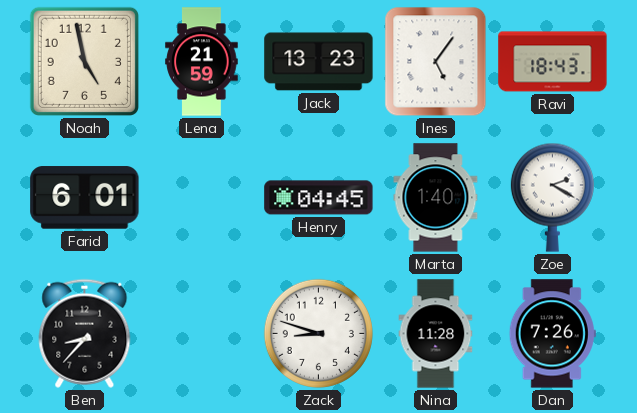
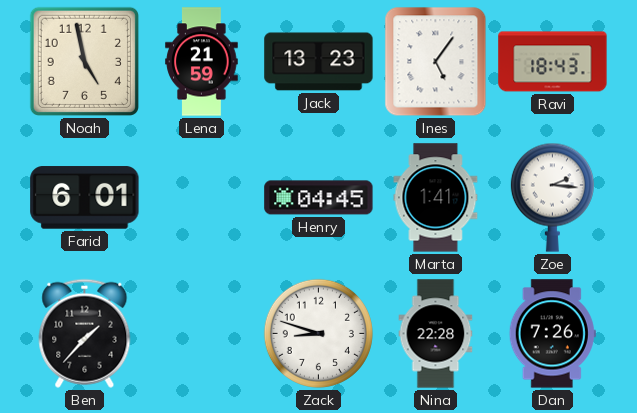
Marta: 1:40 -> 1:41 (436, 198)
Zoe: 2:20 -> 2:16 (552, 197)
Ben: 8:37 -> 1:37 (85, 333)
Nina: 11:28 -> 22:28 (436, 334)
